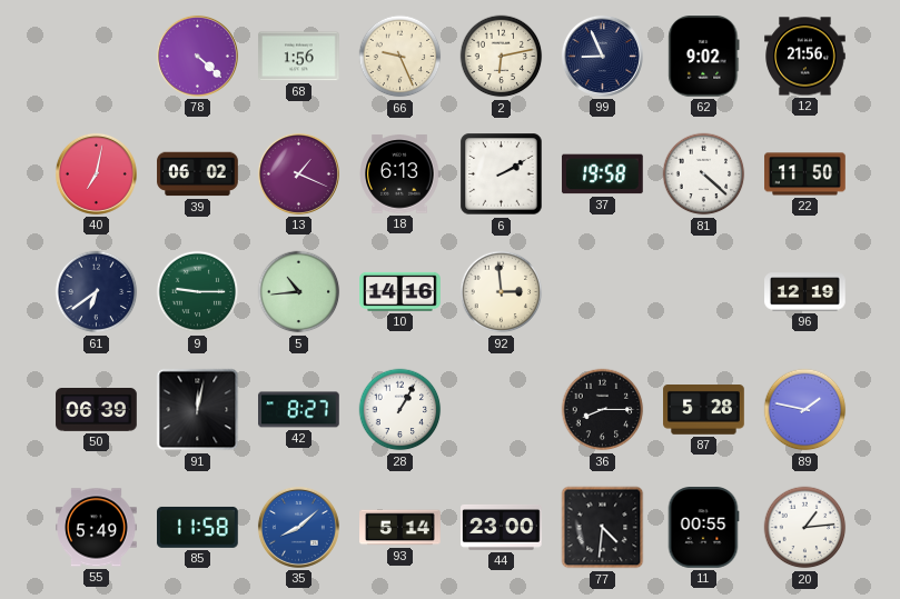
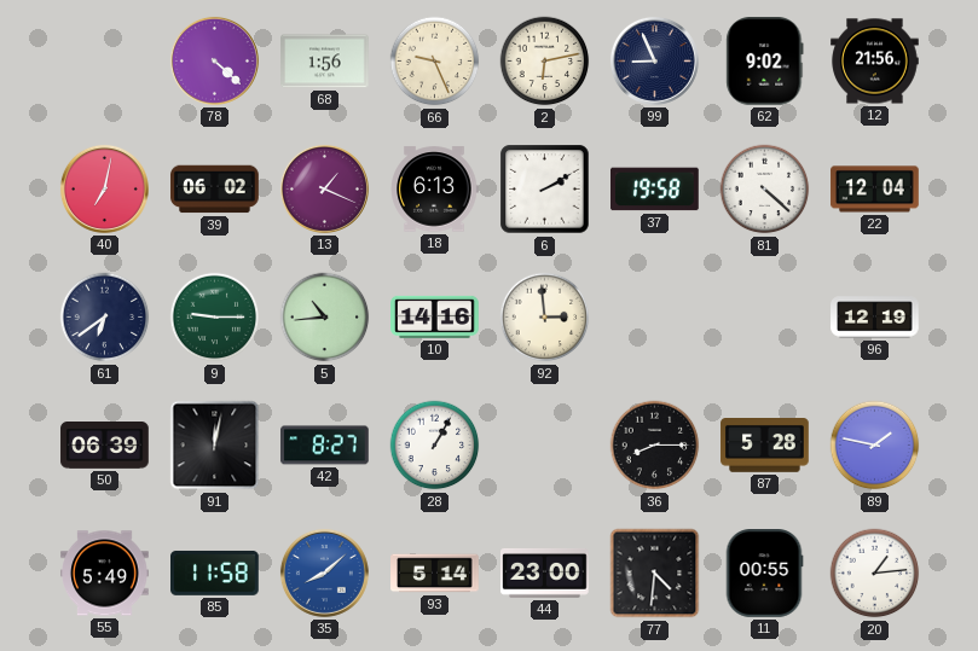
22: 11:50 -> 12:04 (875, 190)
